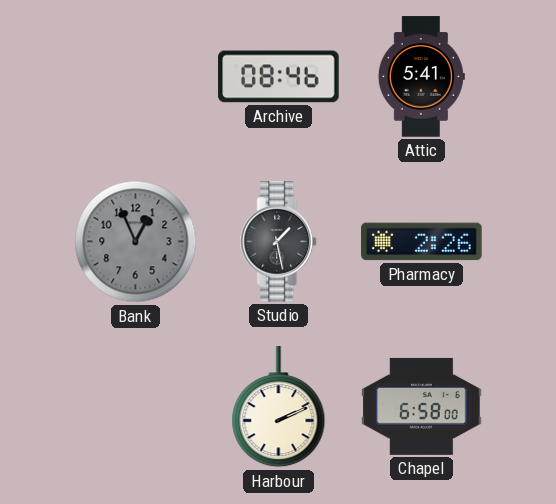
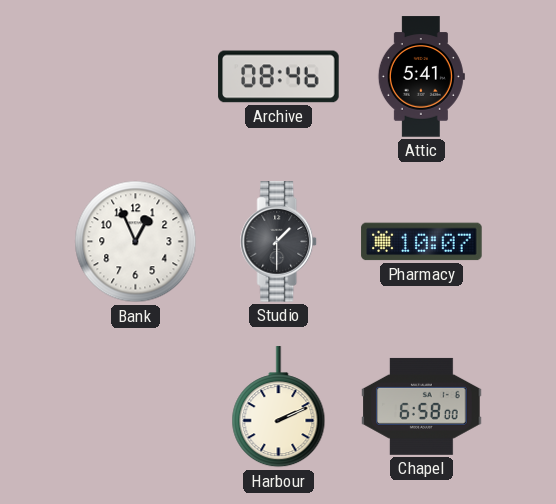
Bank dial: grey -> white (136, 242)
Studio: 1:28 -> 1:30 (279, 242)
Pharmacy: 2:26 -> 10:07 (422, 242)
